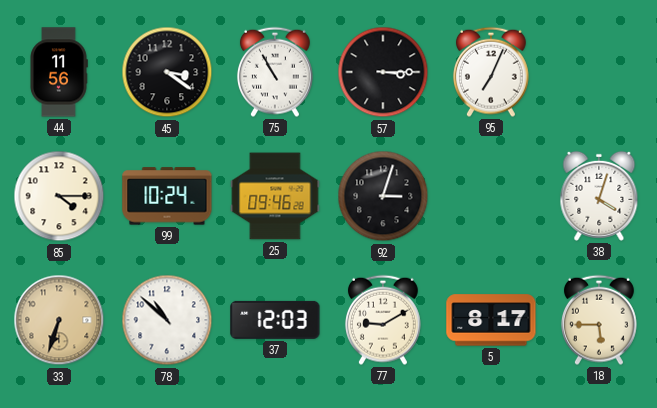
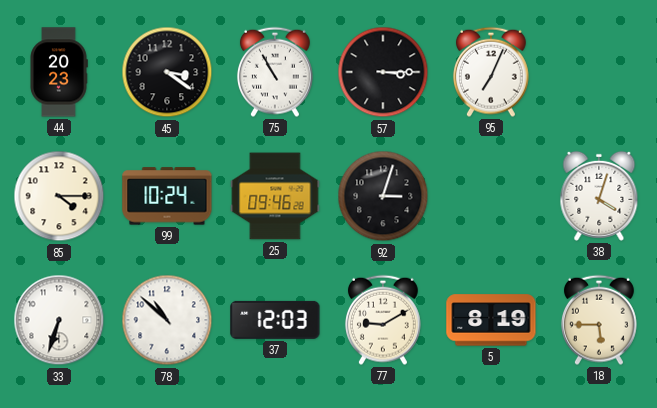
44: 11:56 -> 20:23 (59, 72)
33 dial: champagne -> white (59, 320)
5: 8:17 -> 8:19 (491, 320)
